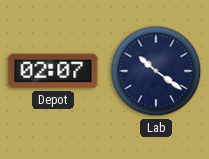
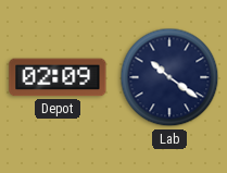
Depot: 02:07 -> 02:09 (58, 77)
